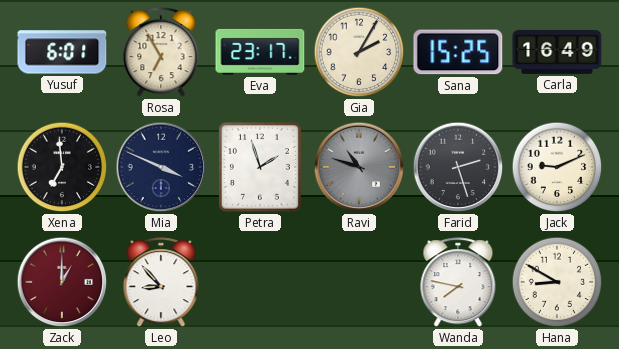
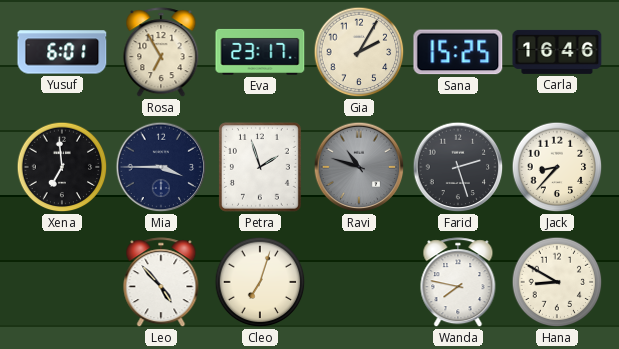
Carla: 16:49 -> 16:46 (557, 52)
Mia: 3:49 -> 3:45 (161, 167)
Jack: 9:11 -> 8:37 (557, 167)
Zack: 1:00 -> none (62, 282)
Leo: 8:53 -> 4:53 (161, 283)
Cleo: none -> 7:03 (260, 282)
